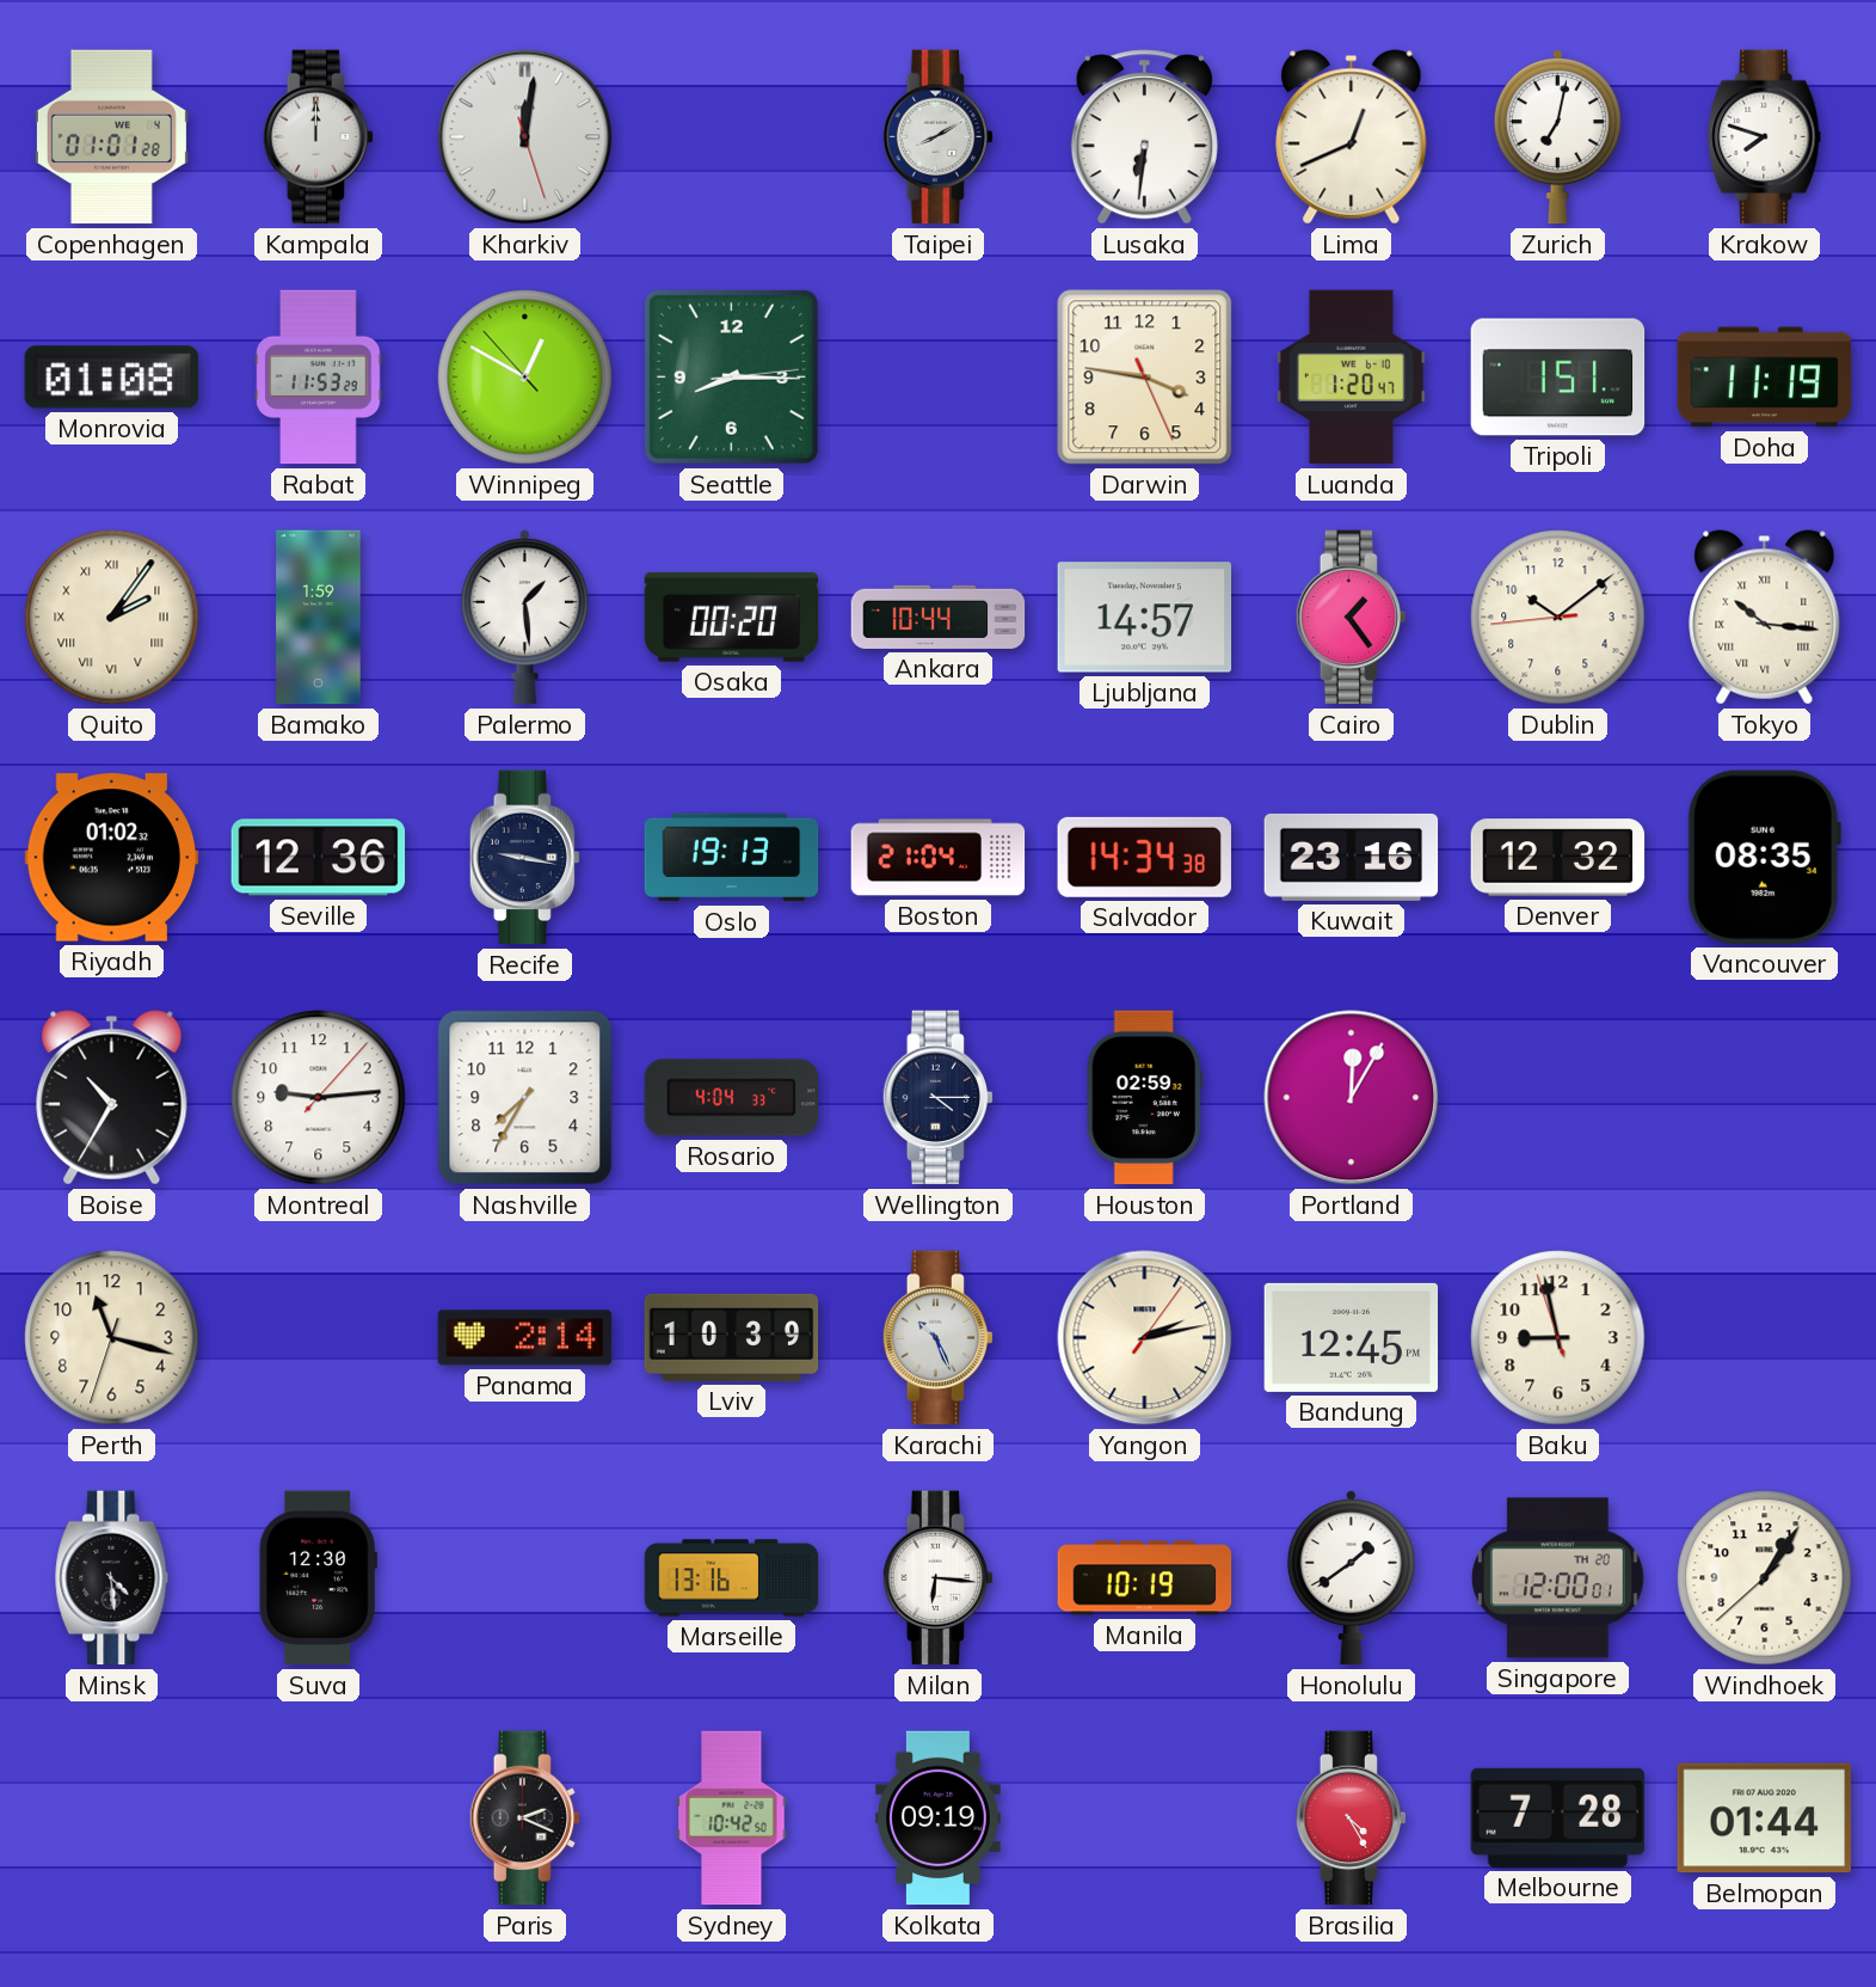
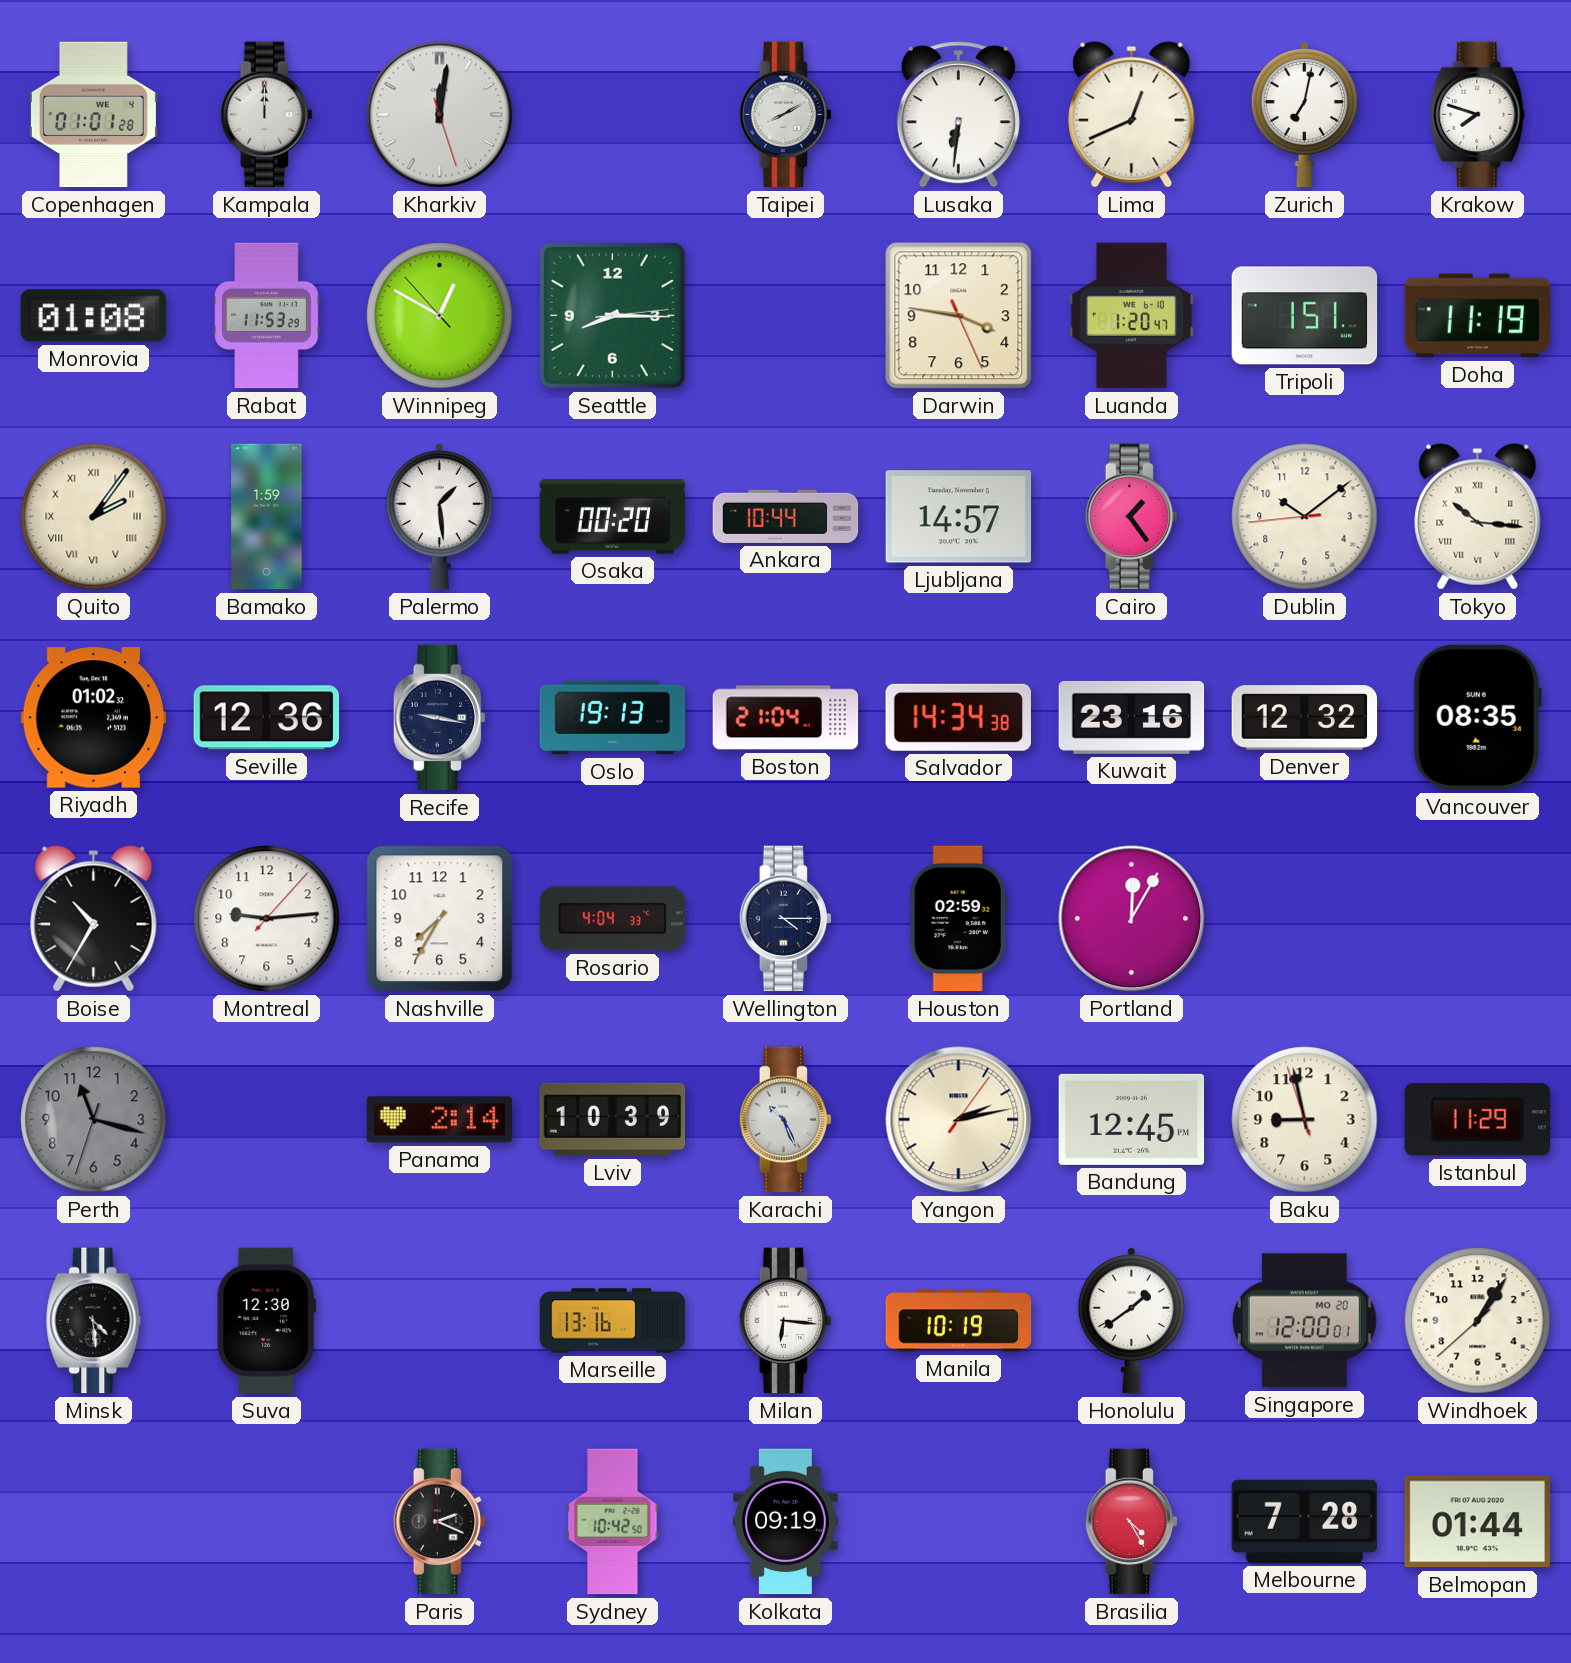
Perth dial: cream -> grey (94, 1120)
Istanbul: none -> 11:29 (1477, 1120)
Singapore date: TH 20 -> MO 20 (1304, 1321)
